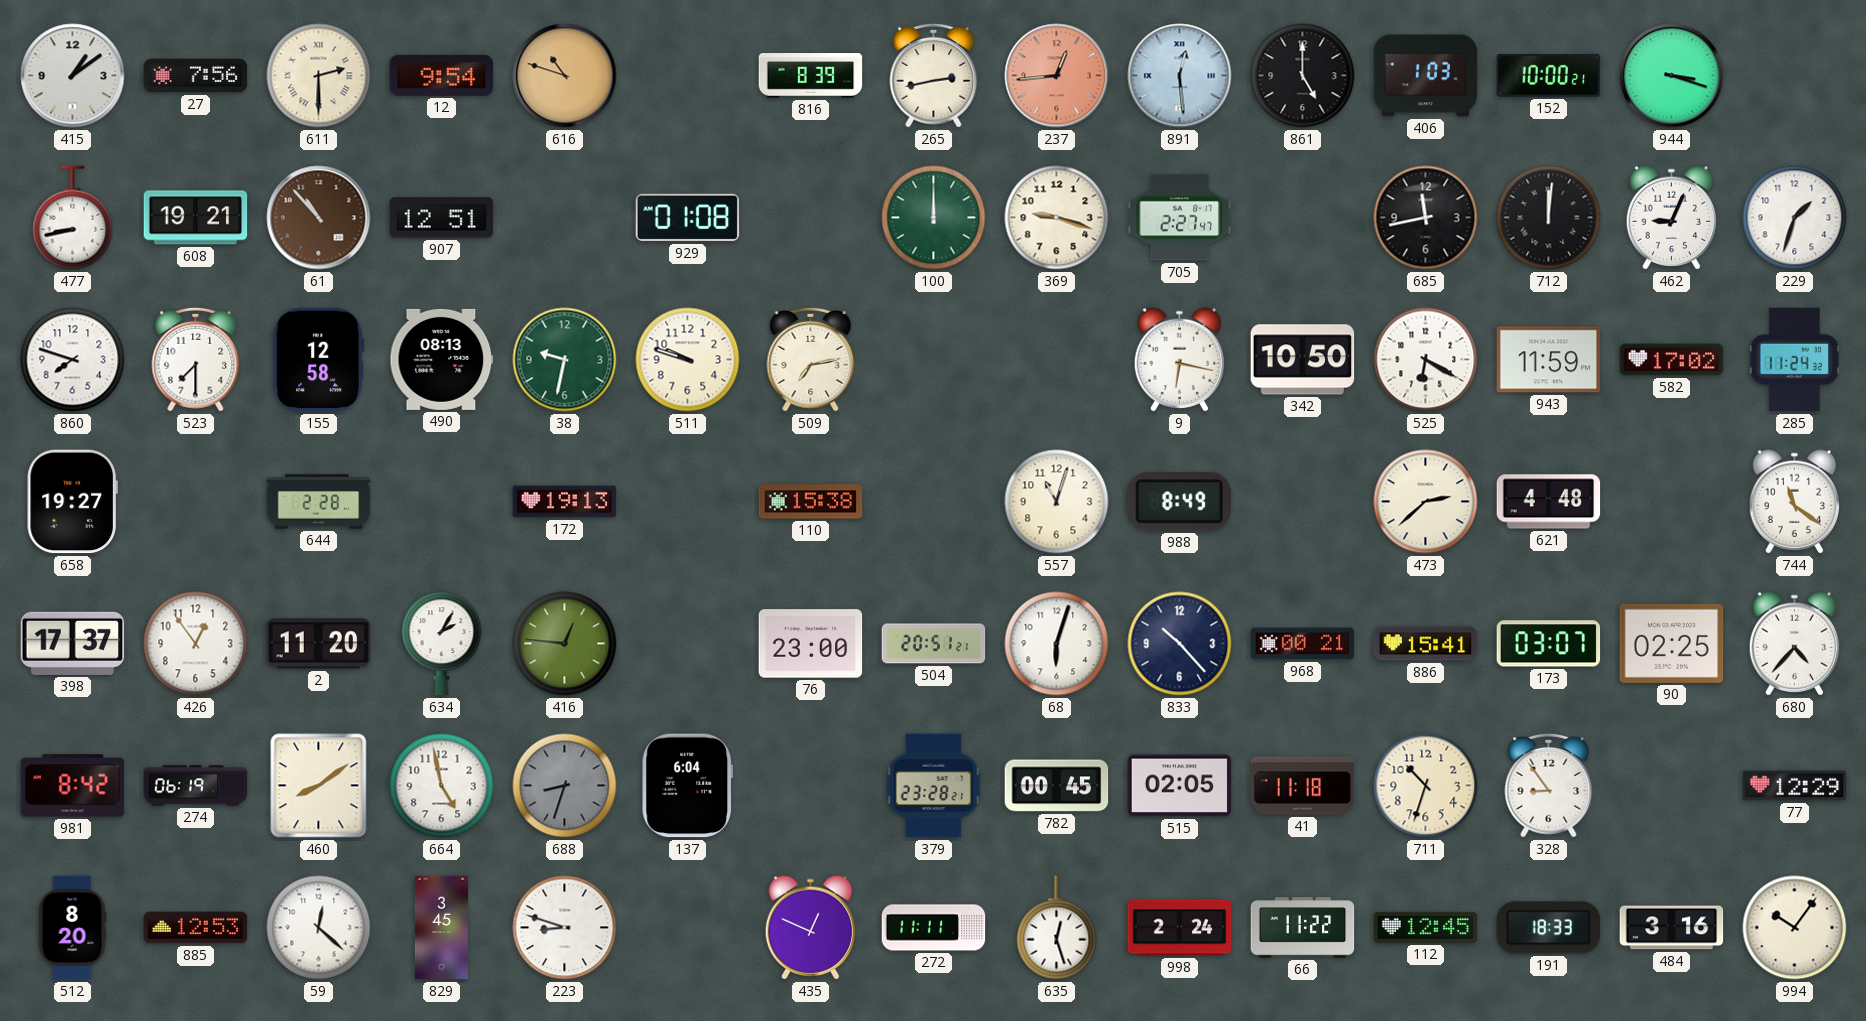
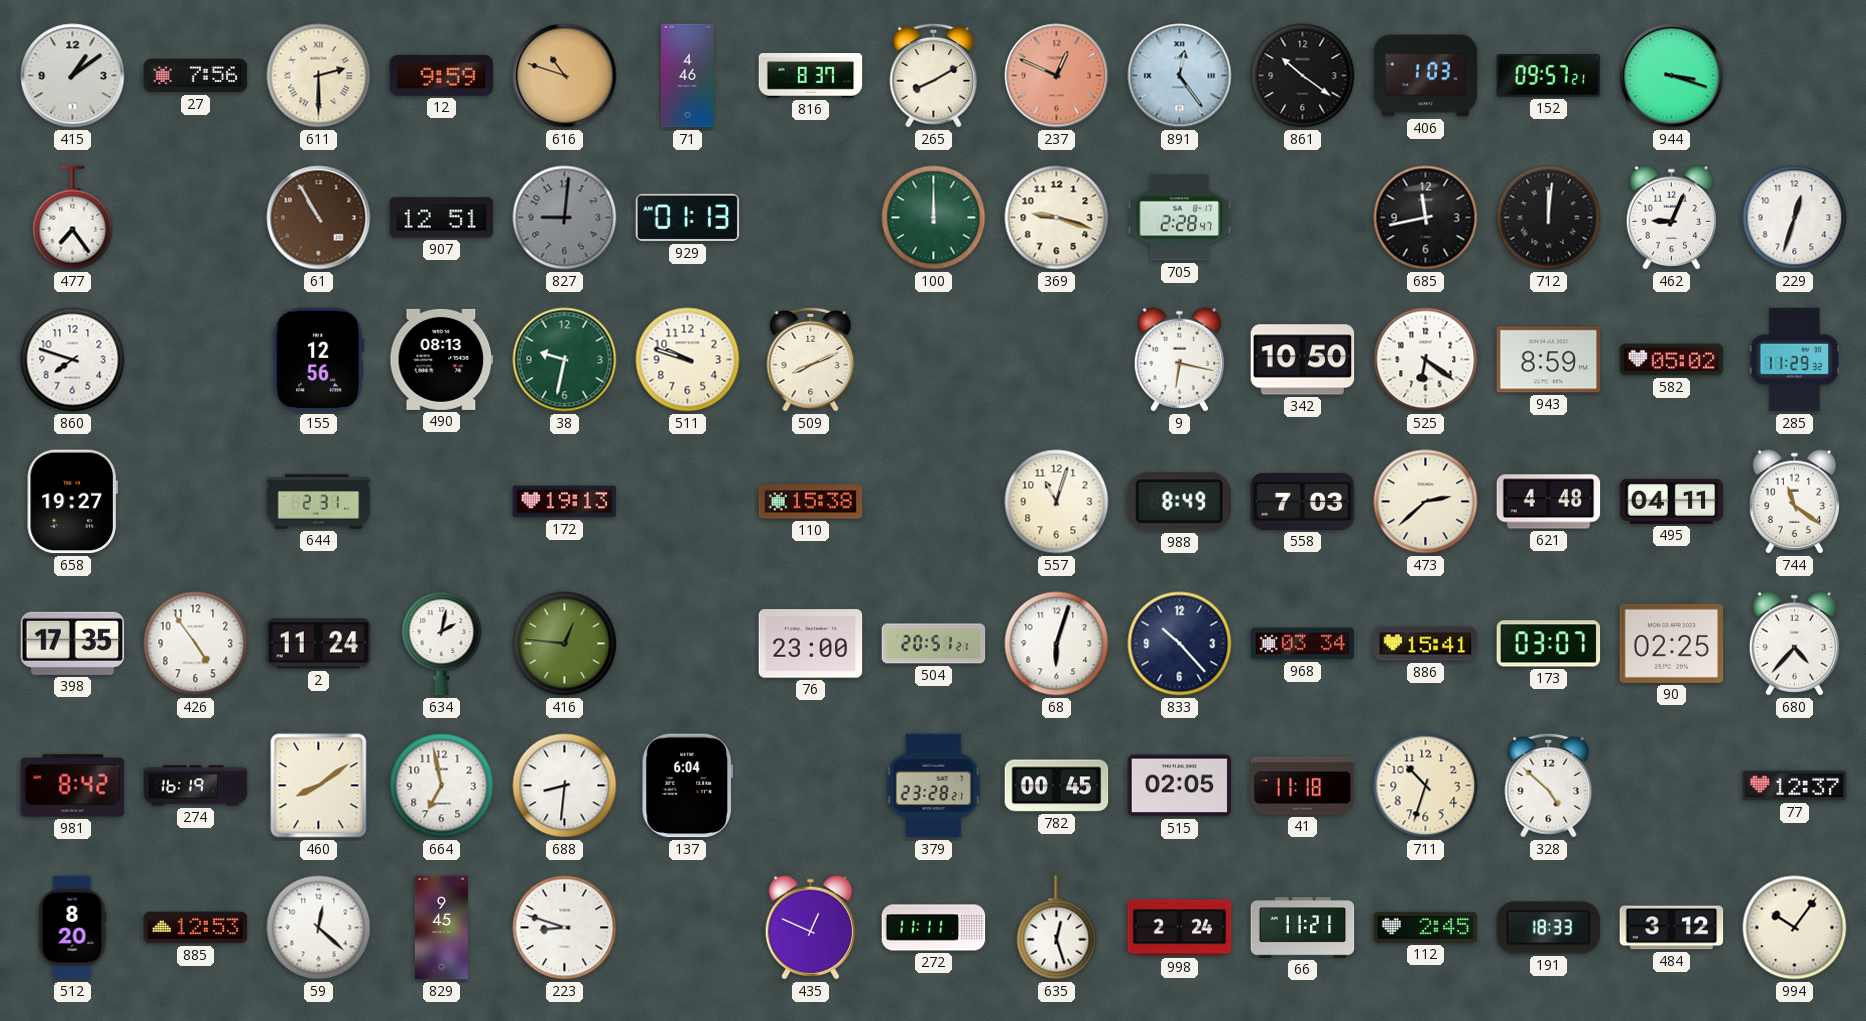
12: 9:54 -> 9:59 (442, 75)
71: none -> 4:46 (687, 76)
816: 8:39 -> 8:37 (811, 76)
265: 2:43 -> 8:10 (934, 75)
237: 12:44 -> 12:49 (1057, 76)
891: 12:29 -> 12:24 (1180, 76)
861: 5:00 -> 10:21 (1303, 76)
152: 10:00 -> 09:57 (1549, 76)
477: 8:43 -> 7:24 (73, 218)
608: 19:21 -> none (196, 218)
61: 10:53 -> 10:55 (319, 218)
827: none -> 9:01 (565, 218)
929: 01:08 -> 01:13 (688, 218)
705: 2:27 -> 2:28 (1180, 218)
229: 1:33 -> 12:33 (1795, 218)
523: 7:30 -> none (196, 359)
155: 12:58 -> 12:56 (318, 360)
509: 7:13 -> 8:11 (811, 359)
525: 6:20 -> 6:21 (1426, 360)
943: 11:59 -> 8:59 (1549, 360)
582: 17:02 -> 05:02 (1672, 360)
285: 11:24 -> 11:29 (1794, 360)
644: 2:28 -> 2:31 (319, 502)
558: none -> 7:03 (1303, 501)
495: none -> 04:11 (1672, 501)
398: 17:37 -> 17:35 (73, 643)
426: 12:54 -> 4:54 (196, 644)
2: 11:20 -> 11:24 (319, 644)
634: 2:05 -> 2:02 (442, 644)
968: 00:21 -> 03:34 (1303, 644)
274: 06:19 -> 16:19 (196, 786)
664: 4:58 -> 6:58 (442, 786)
688: 8:33 -> 8:31 (565, 786)
688 dial: grey -> white (565, 786)
328: 8:54 -> 4:52 (1549, 785)
77: 12:29 -> 12:37 (1795, 786)
829: 3:45 -> 9:45 (441, 928)
66: 11:22 -> 11:21 (1303, 928)
112: 12:45 -> 2:45 (1426, 927)
484: 3:16 -> 3:12 (1672, 928)
